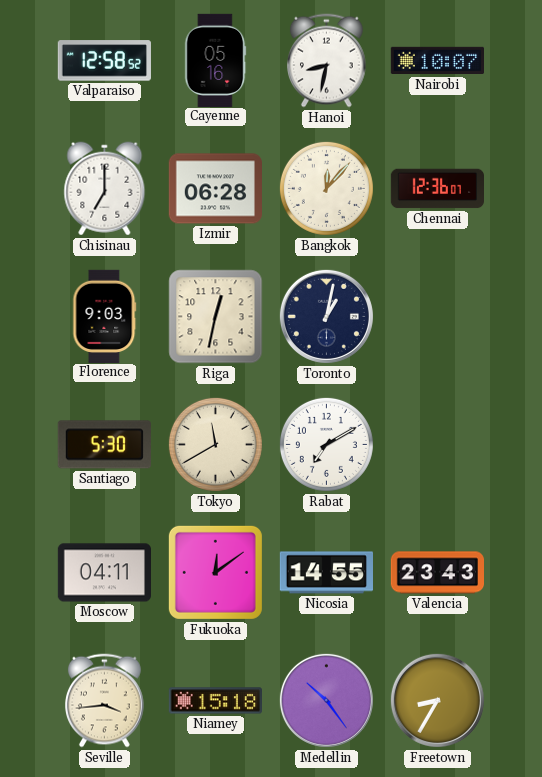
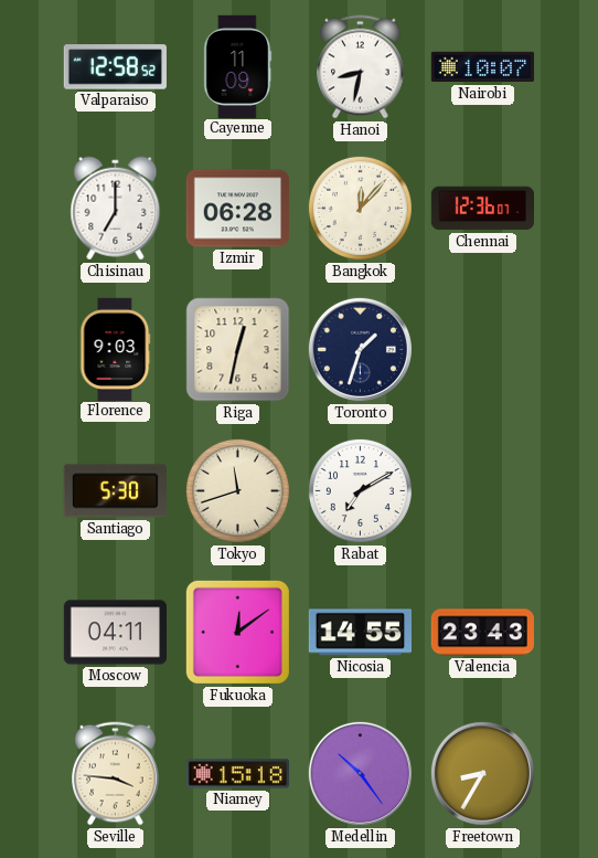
Cayenne: 05:16 -> 11:09 (237, 66)
Toronto: 1:02 -> 1:33 (360, 349)
Tokyo: 11:40 -> 11:42 (237, 490)
Seville: 3:44 -> 3:46 (116, 774)
